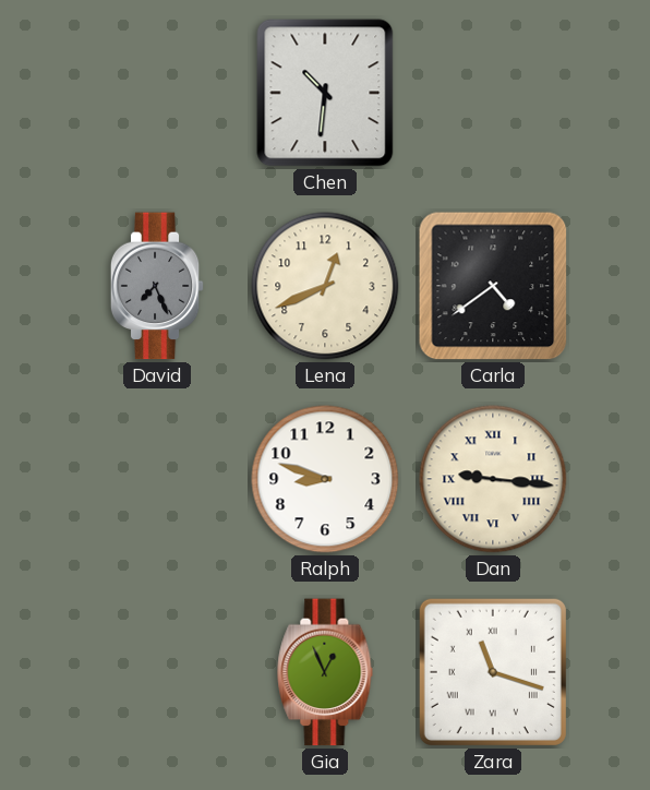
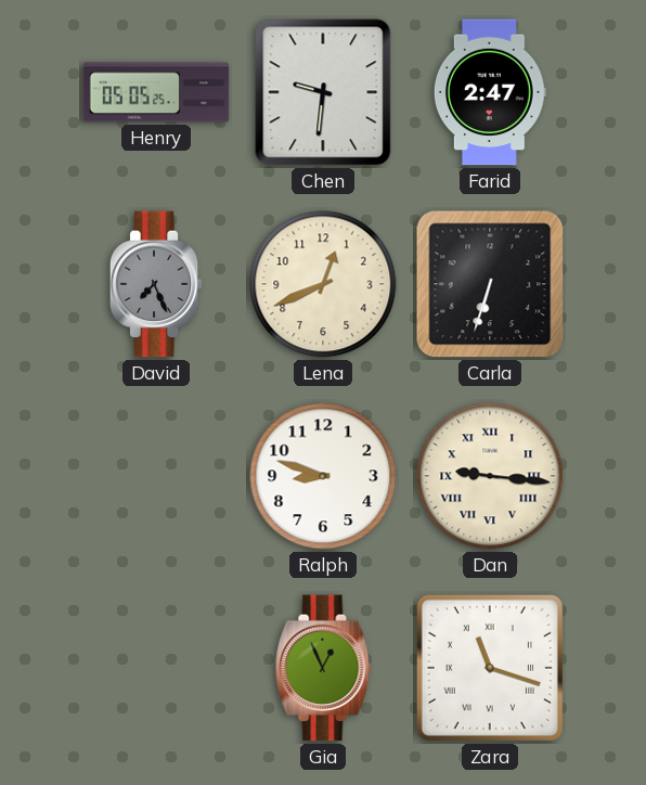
Henry: none -> 05:05 (156, 92)
Chen: 10:31 -> 9:31 (323, 92)
Farid: none -> 2:47 (490, 92)
Carla: 4:39 -> 6:33 (490, 284)
